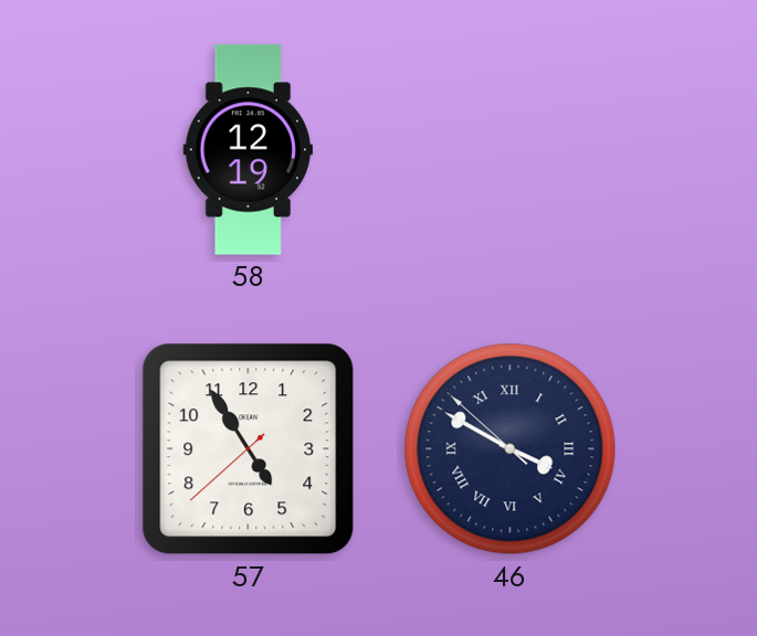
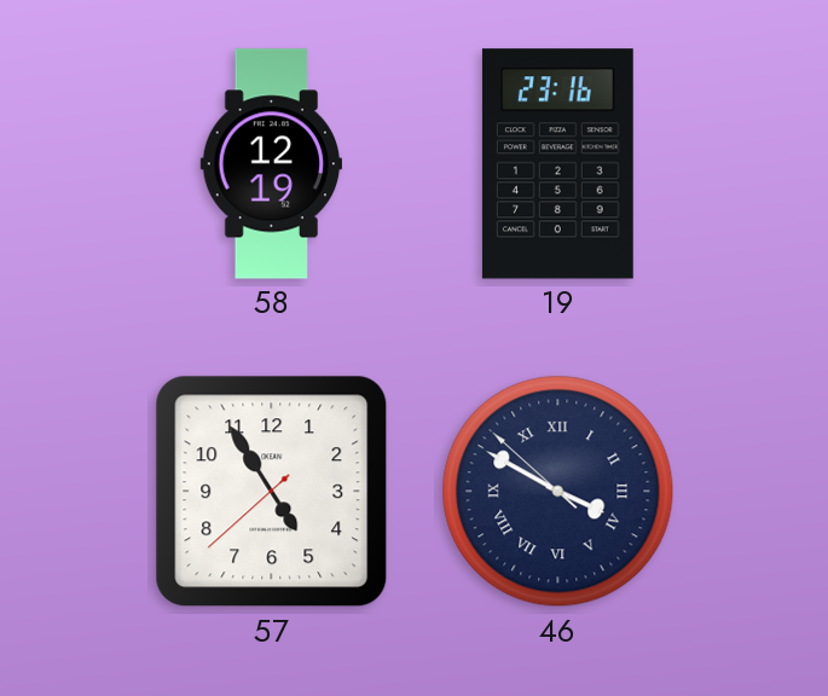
19: none -> 23:16 (557, 164)
